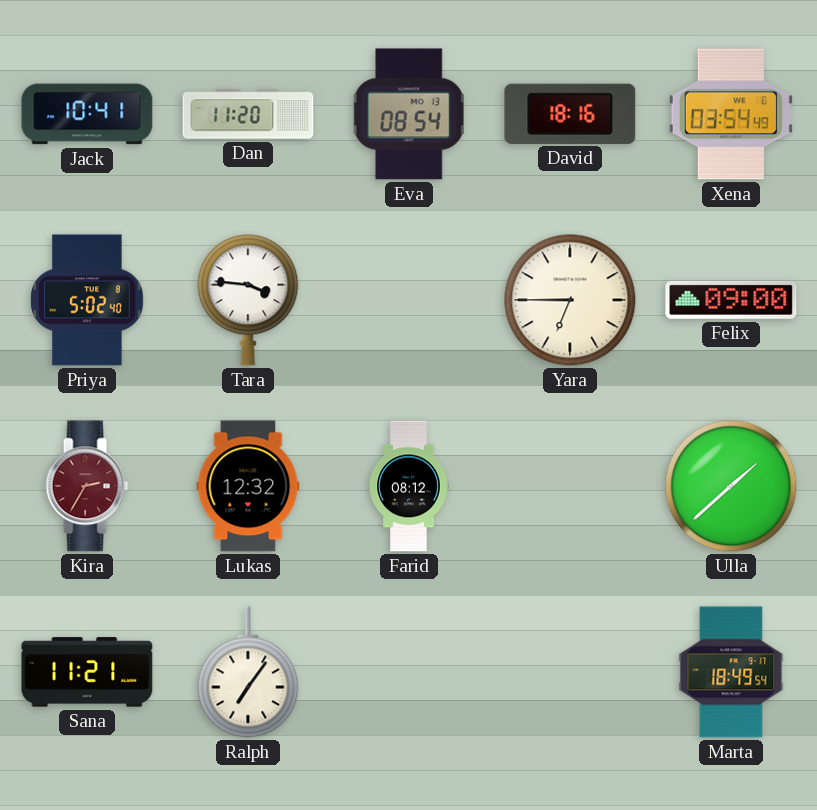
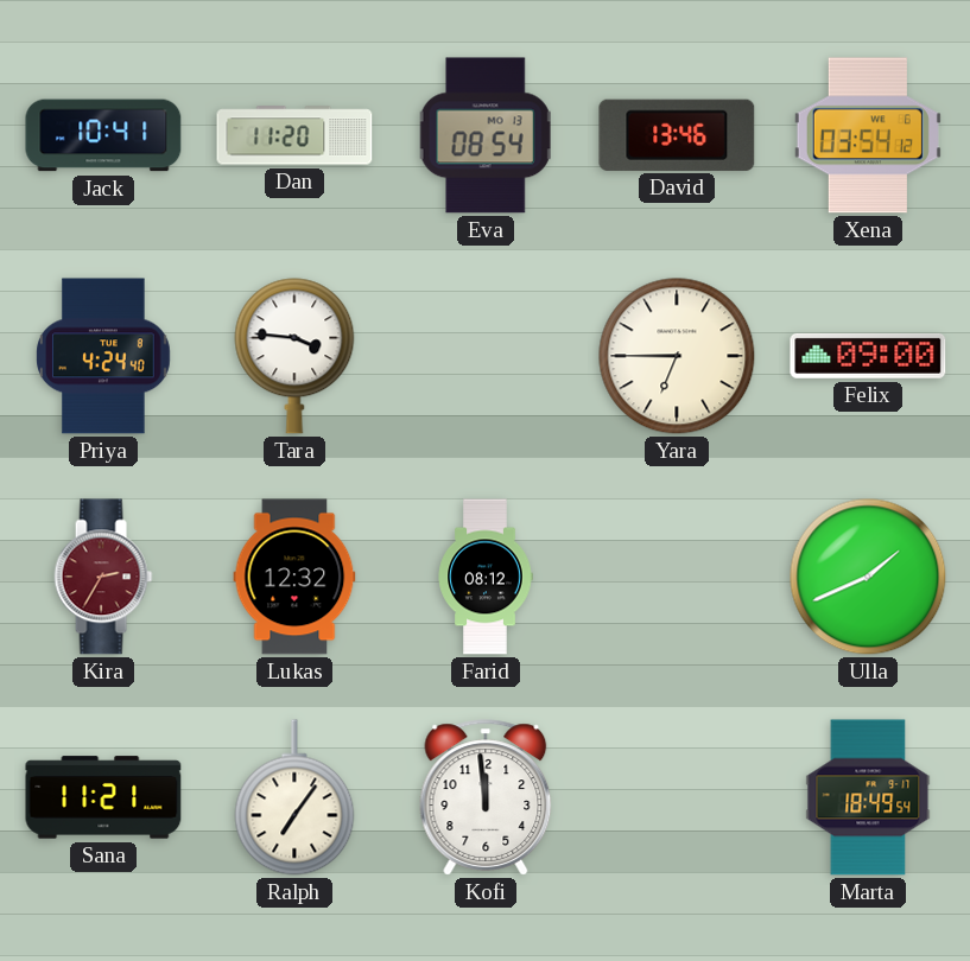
David: 18:16 -> 13:46 (677, 135)
Xena: 03:54:49 -> 03:54:12 (868, 135)
Priya: 5:02 -> 4:24 (103, 356)
Ulla: 1:38 -> 1:41 (868, 577)
Kofi: none -> 11:59 (486, 797)
